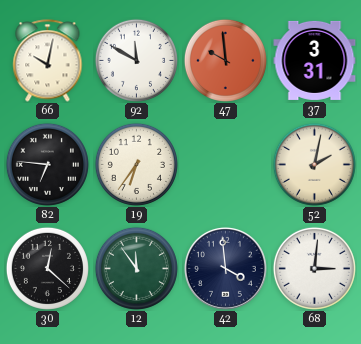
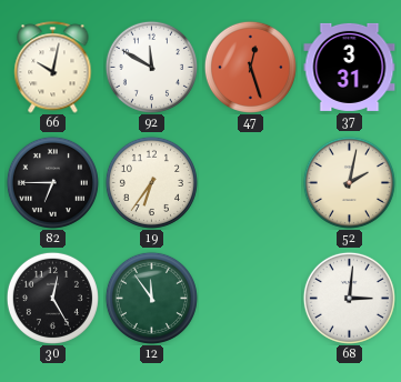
47: 9:59 -> 12:27 (250, 67)
82: 6:46 -> 6:45 (52, 182)
30: 12:22 -> 12:25 (52, 298)
42: 3:59 -> none (225, 268)
